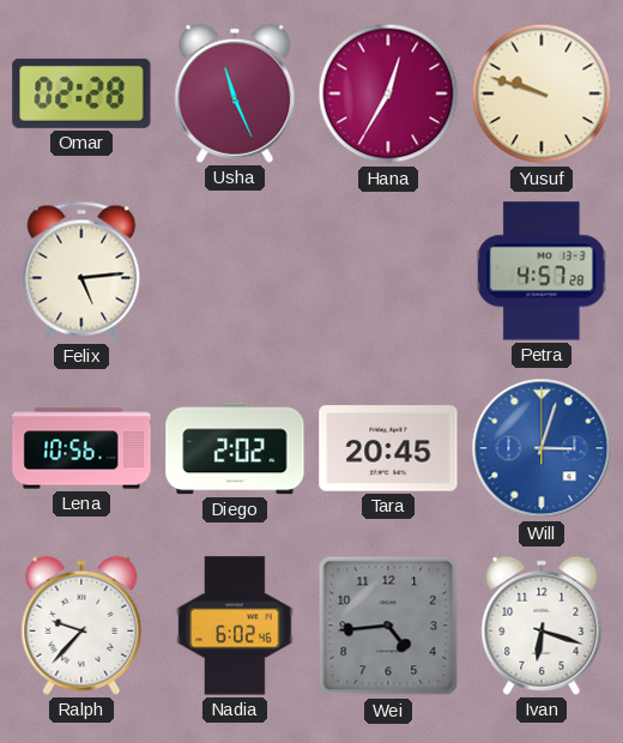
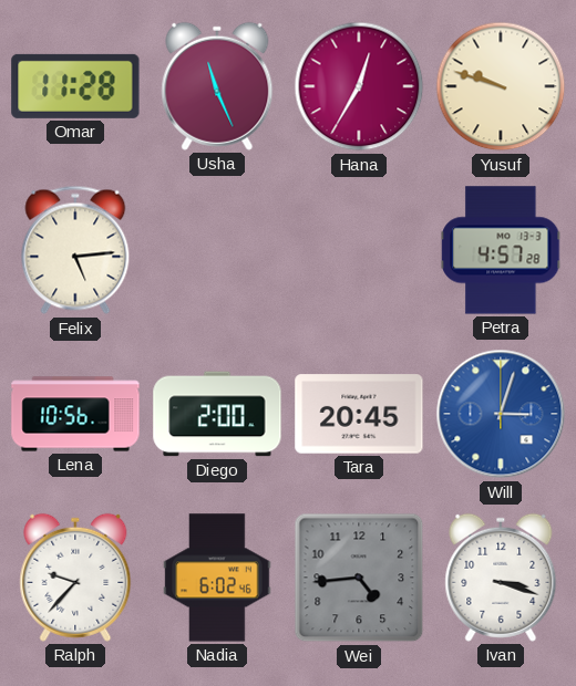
Omar: 02:28 -> 11:28 (75, 86)
Diego: 2:02 -> 2:00 (217, 414)
Ivan: 6:18 -> 3:18 (501, 578)
